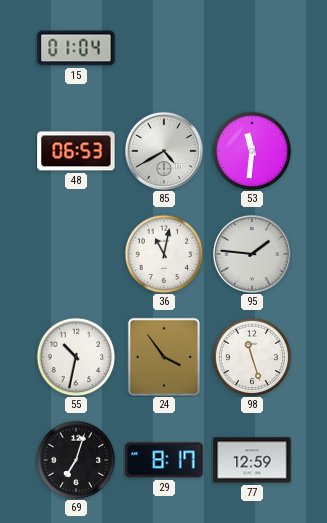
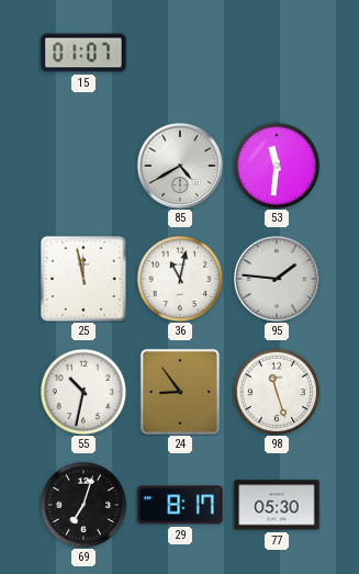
15: 01:04 -> 01:07 (83, 53)
48: 06:53 -> none (76, 151)
25: none -> 11:58 (83, 279)
24: 3:54 -> 8:54 (180, 391)
77: 12:59 -> 05:30 (277, 505)
